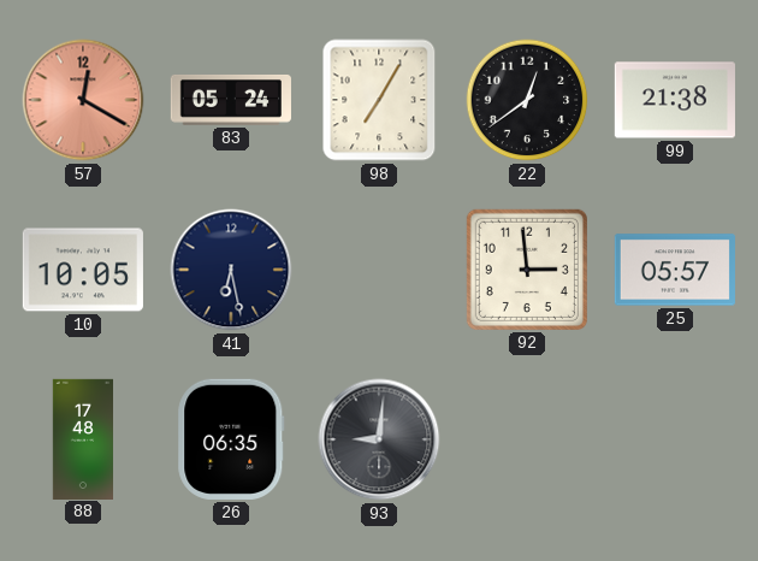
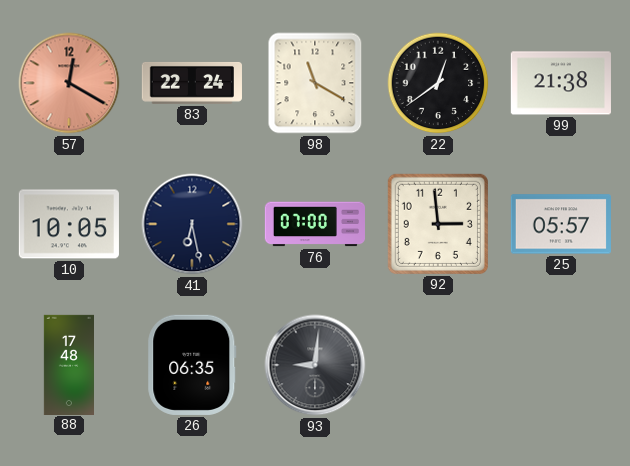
83: 05:24 -> 22:24 (192, 83)
98: 7:05 -> 11:20 (315, 83)
76: none -> 07:00 (314, 224)
